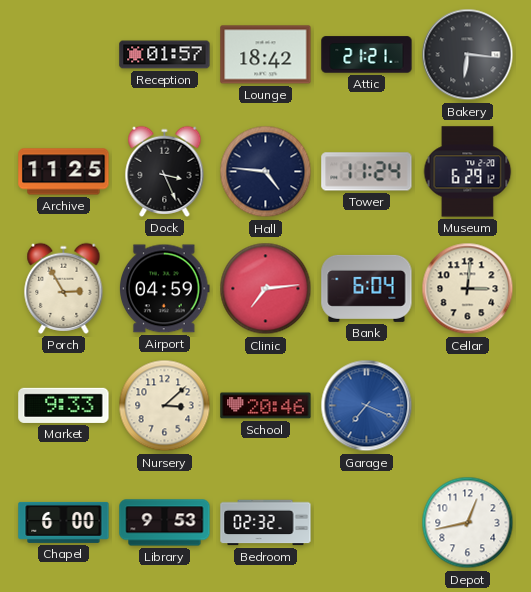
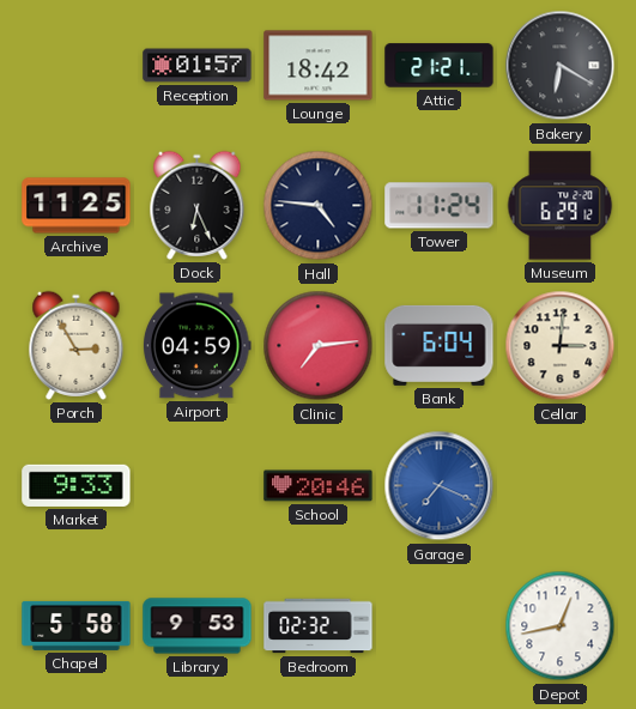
Bakery: 6:16 -> 6:20 (561, 66)
Dock: 3:26 -> 6:26 (198, 205)
Nursery: 3:08 -> none (165, 406)
Chapel: 6:00 -> 5:58 (77, 625)
